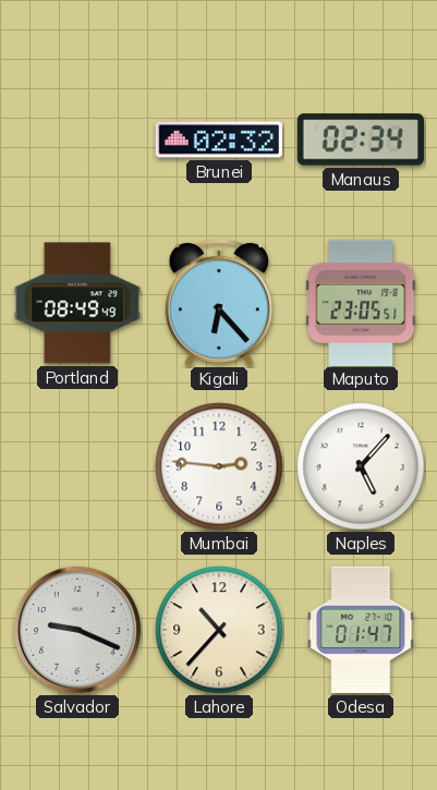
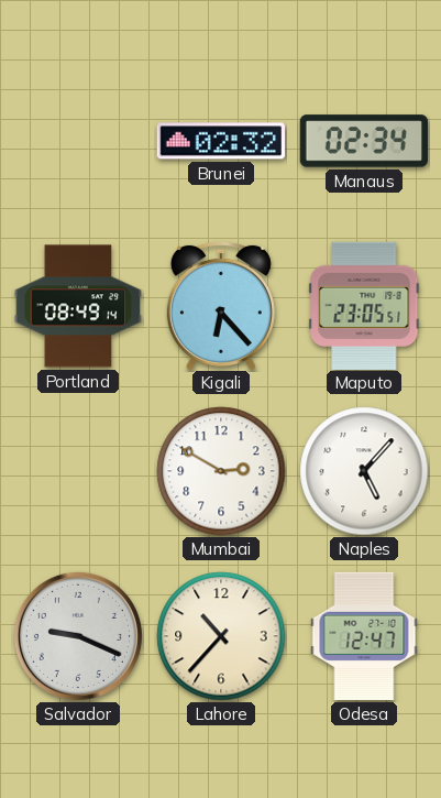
Portland: 08:49:49 -> 08:49:14 (77, 306)
Mumbai: 2:46 -> 2:50 (221, 471)
Odesa: 01:47 -> 12:47 (364, 636)
